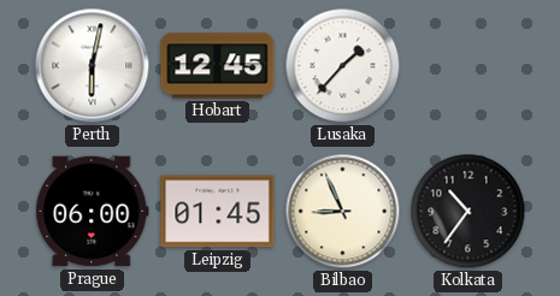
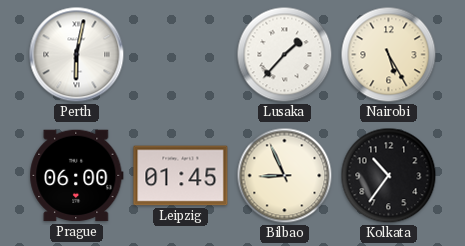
Hobart: 12:45 -> none (218, 66)
Nairobi: none -> 5:25 (389, 55)
